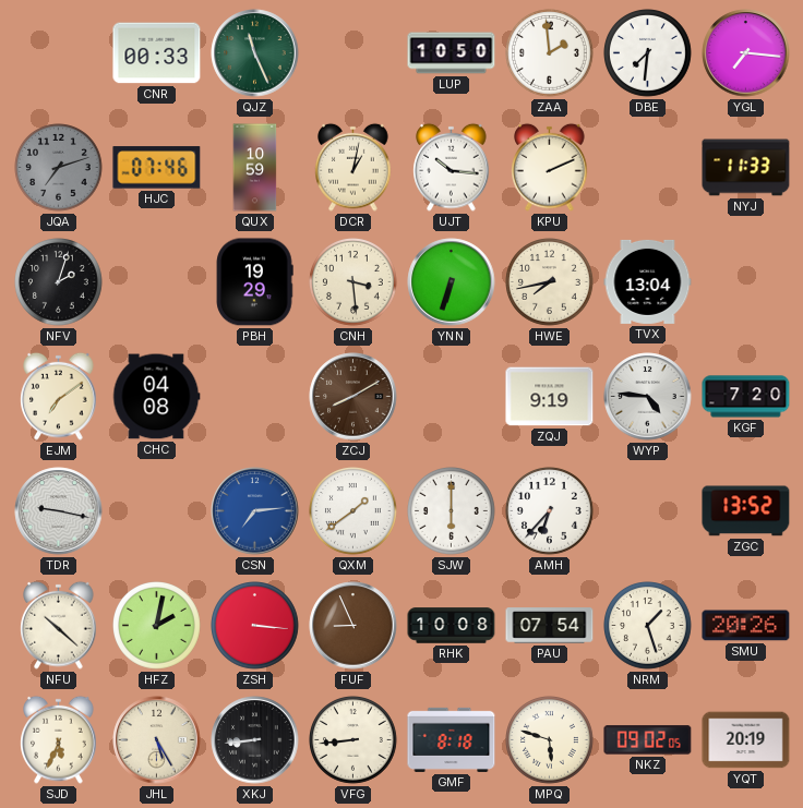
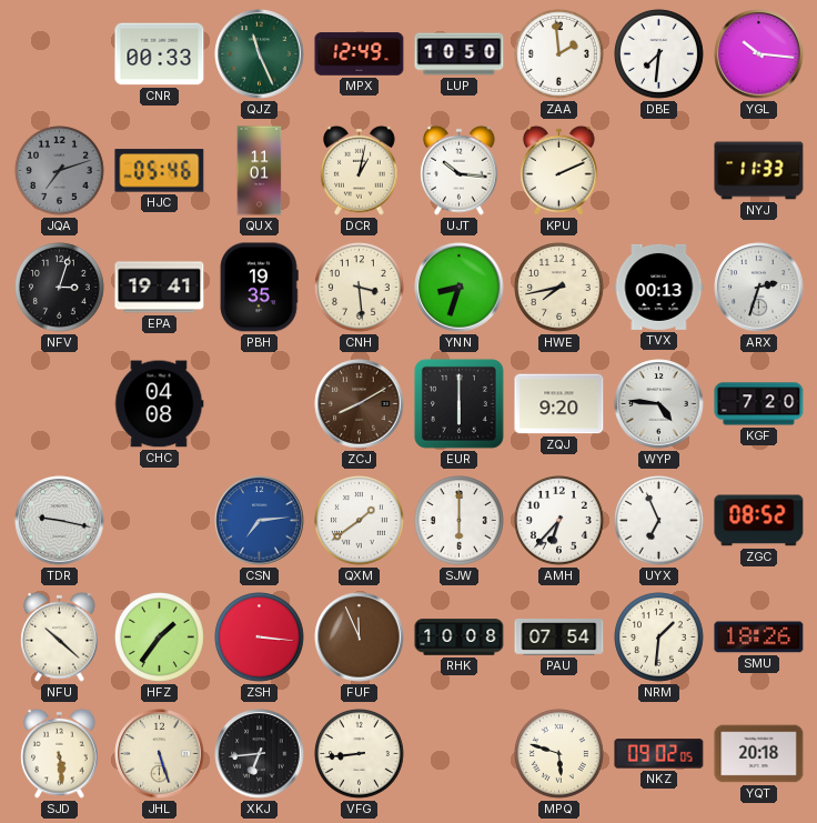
MPX: none -> 12:49 (360, 54)
YGL: 7:16 -> 10:16 (759, 54)
HJC: 07:46 -> 05:46 (160, 171)
QUX: 10:59 -> 11:01 (260, 171)
NFV: 2:03 -> 3:03 (60, 288)
EPA: none -> 19:41 (160, 288)
PBH: 19:29 -> 19:35 (259, 288)
YNN: 6:33 -> 8:33 (460, 288)
TVX: 13:04 -> 00:13 (659, 287)
ARX: none -> 2:33 (759, 288)
EJM: 7:09 -> none (59, 396)
EUR: none -> 6:00 (458, 403)
ZQJ: 9:19 -> 9:20 (559, 404)
UYX: none -> 6:56 (659, 521)
ZGC: 13:52 -> 08:52 (759, 521)
HFZ: 2:02 -> 1:36 (160, 638)
FUF: 8:56 -> 11:56 (360, 638)
NRM: 1:27 -> 1:31 (659, 638)
SMU: 20:26 -> 18:26 (759, 638)
SJD: 5:34 -> 5:29 (60, 753)
JHL: 5:25 -> 5:27 (160, 754)
XKJ: 8:44 -> 6:44 (260, 754)
GMF: 8:18 -> none (452, 739)
YQT: 20:19 -> 20:18 (759, 754)
